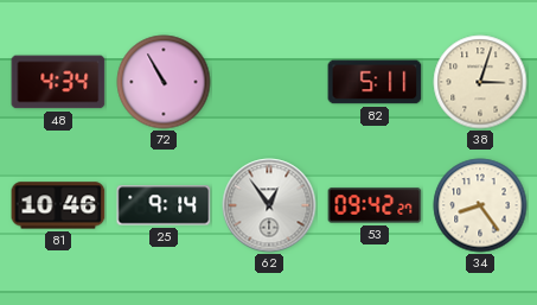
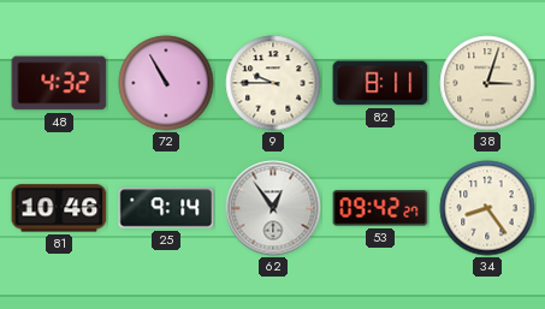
48: 4:34 -> 4:32 (59, 83)
9: none -> 9:45 (273, 83)
82: 5:11 -> 8:11 (380, 83)
